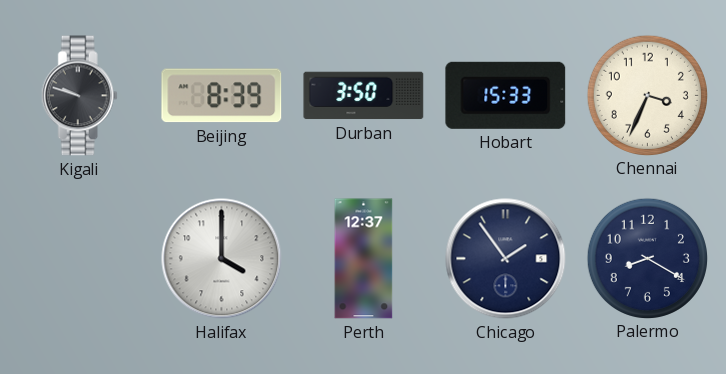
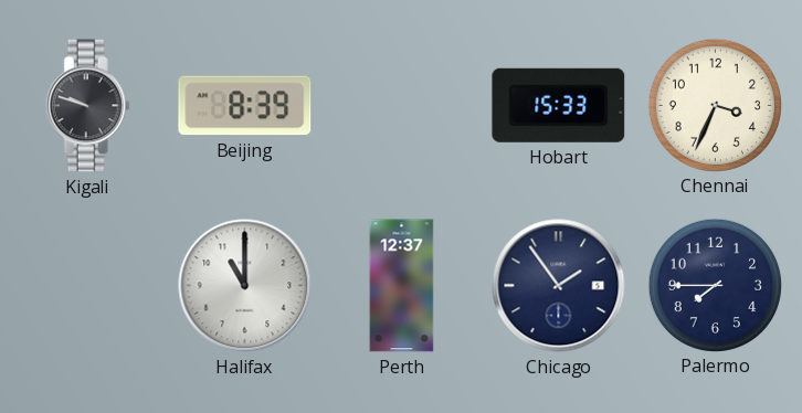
Durban: 3:50 -> none (364, 96)
Halifax: 4:00 -> 11:00 (245, 286)
Palermo: 8:20 -> 7:45 (715, 285)
